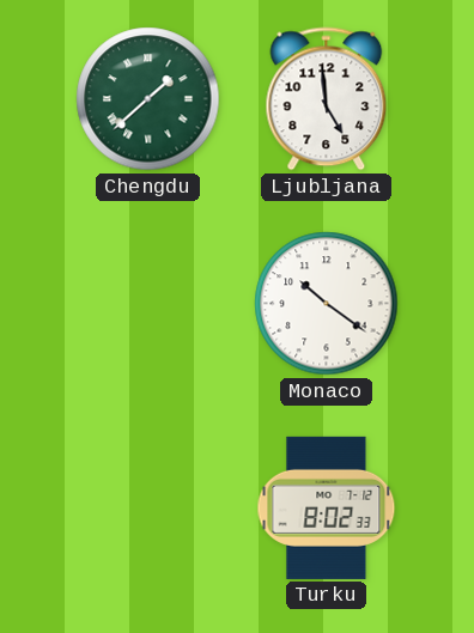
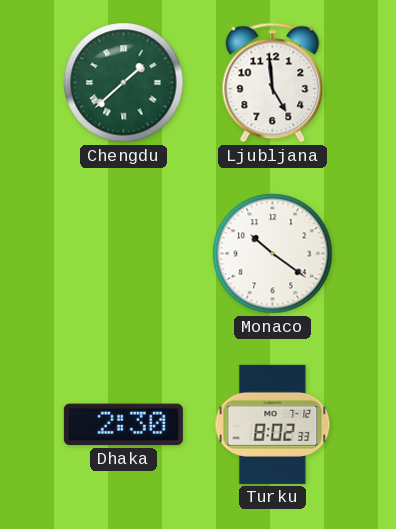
Dhaka: none -> 2:30 (123, 425)
